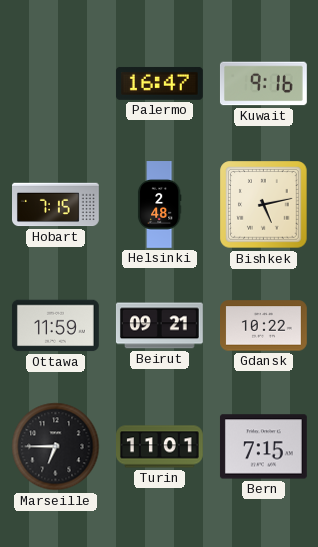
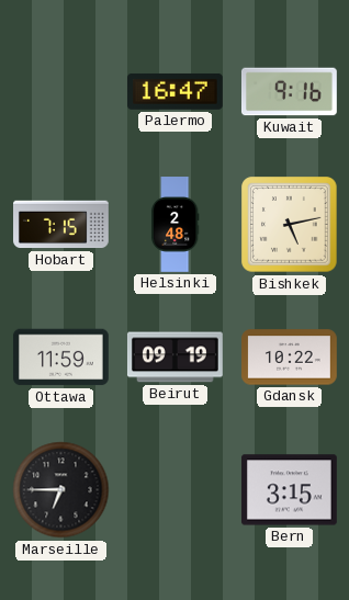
Beirut: 09:21 -> 09:19 (176, 358)
Turin: 11:01 -> none (160, 447)
Bern: 7:15 -> 3:15 (289, 490)
